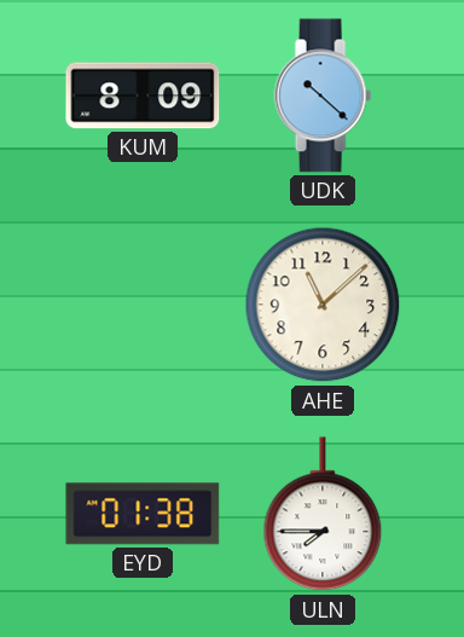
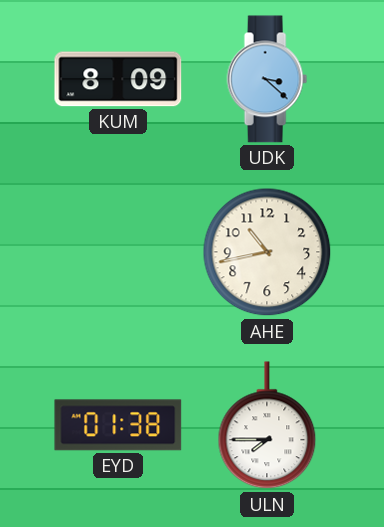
UDK: 10:22 -> 3:22 (267, 79)
AHE: 11:08 -> 10:43 (267, 252)
